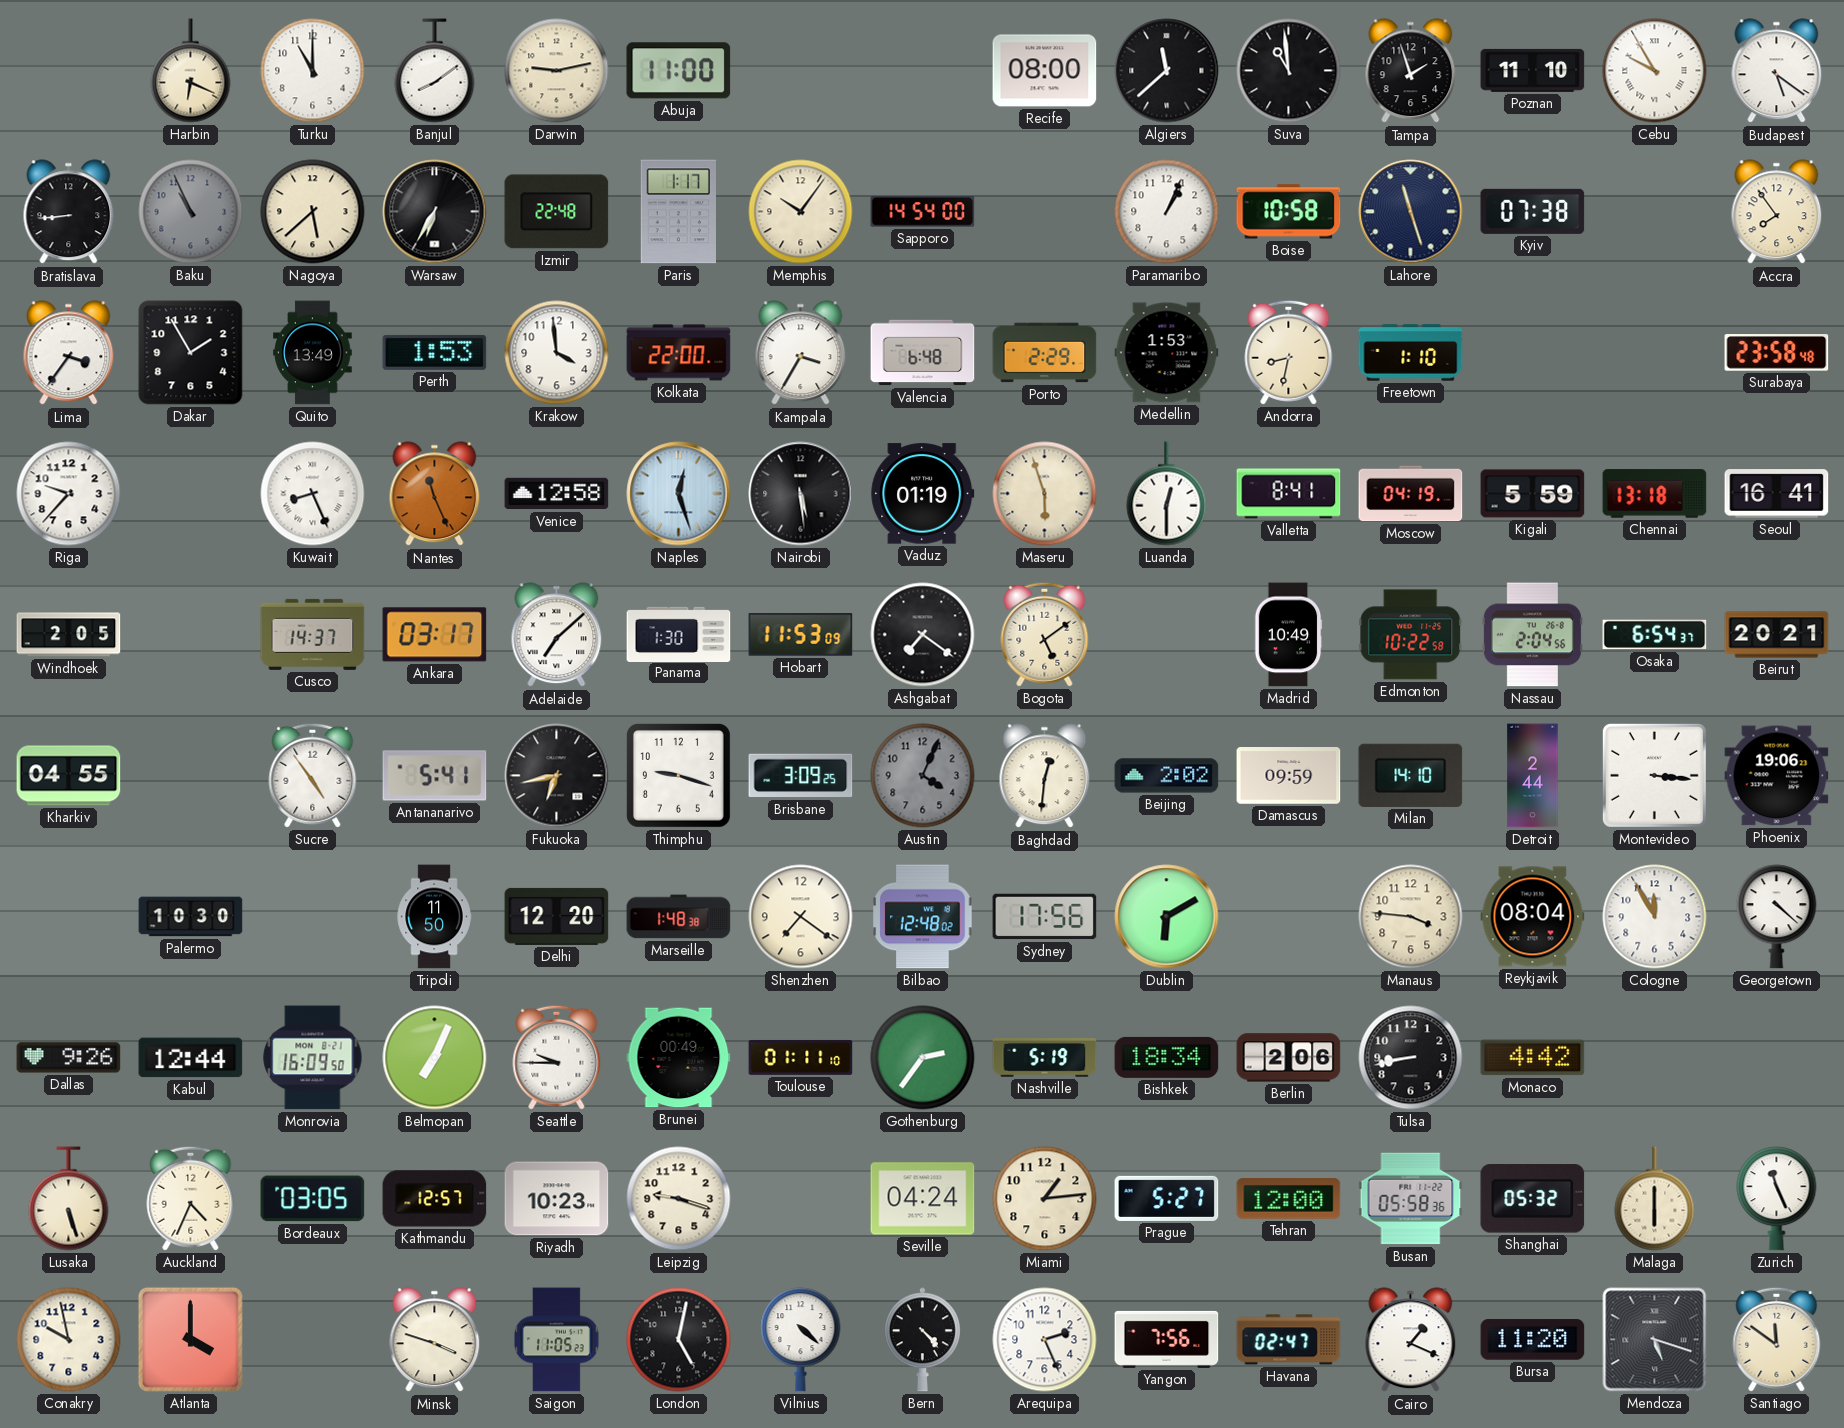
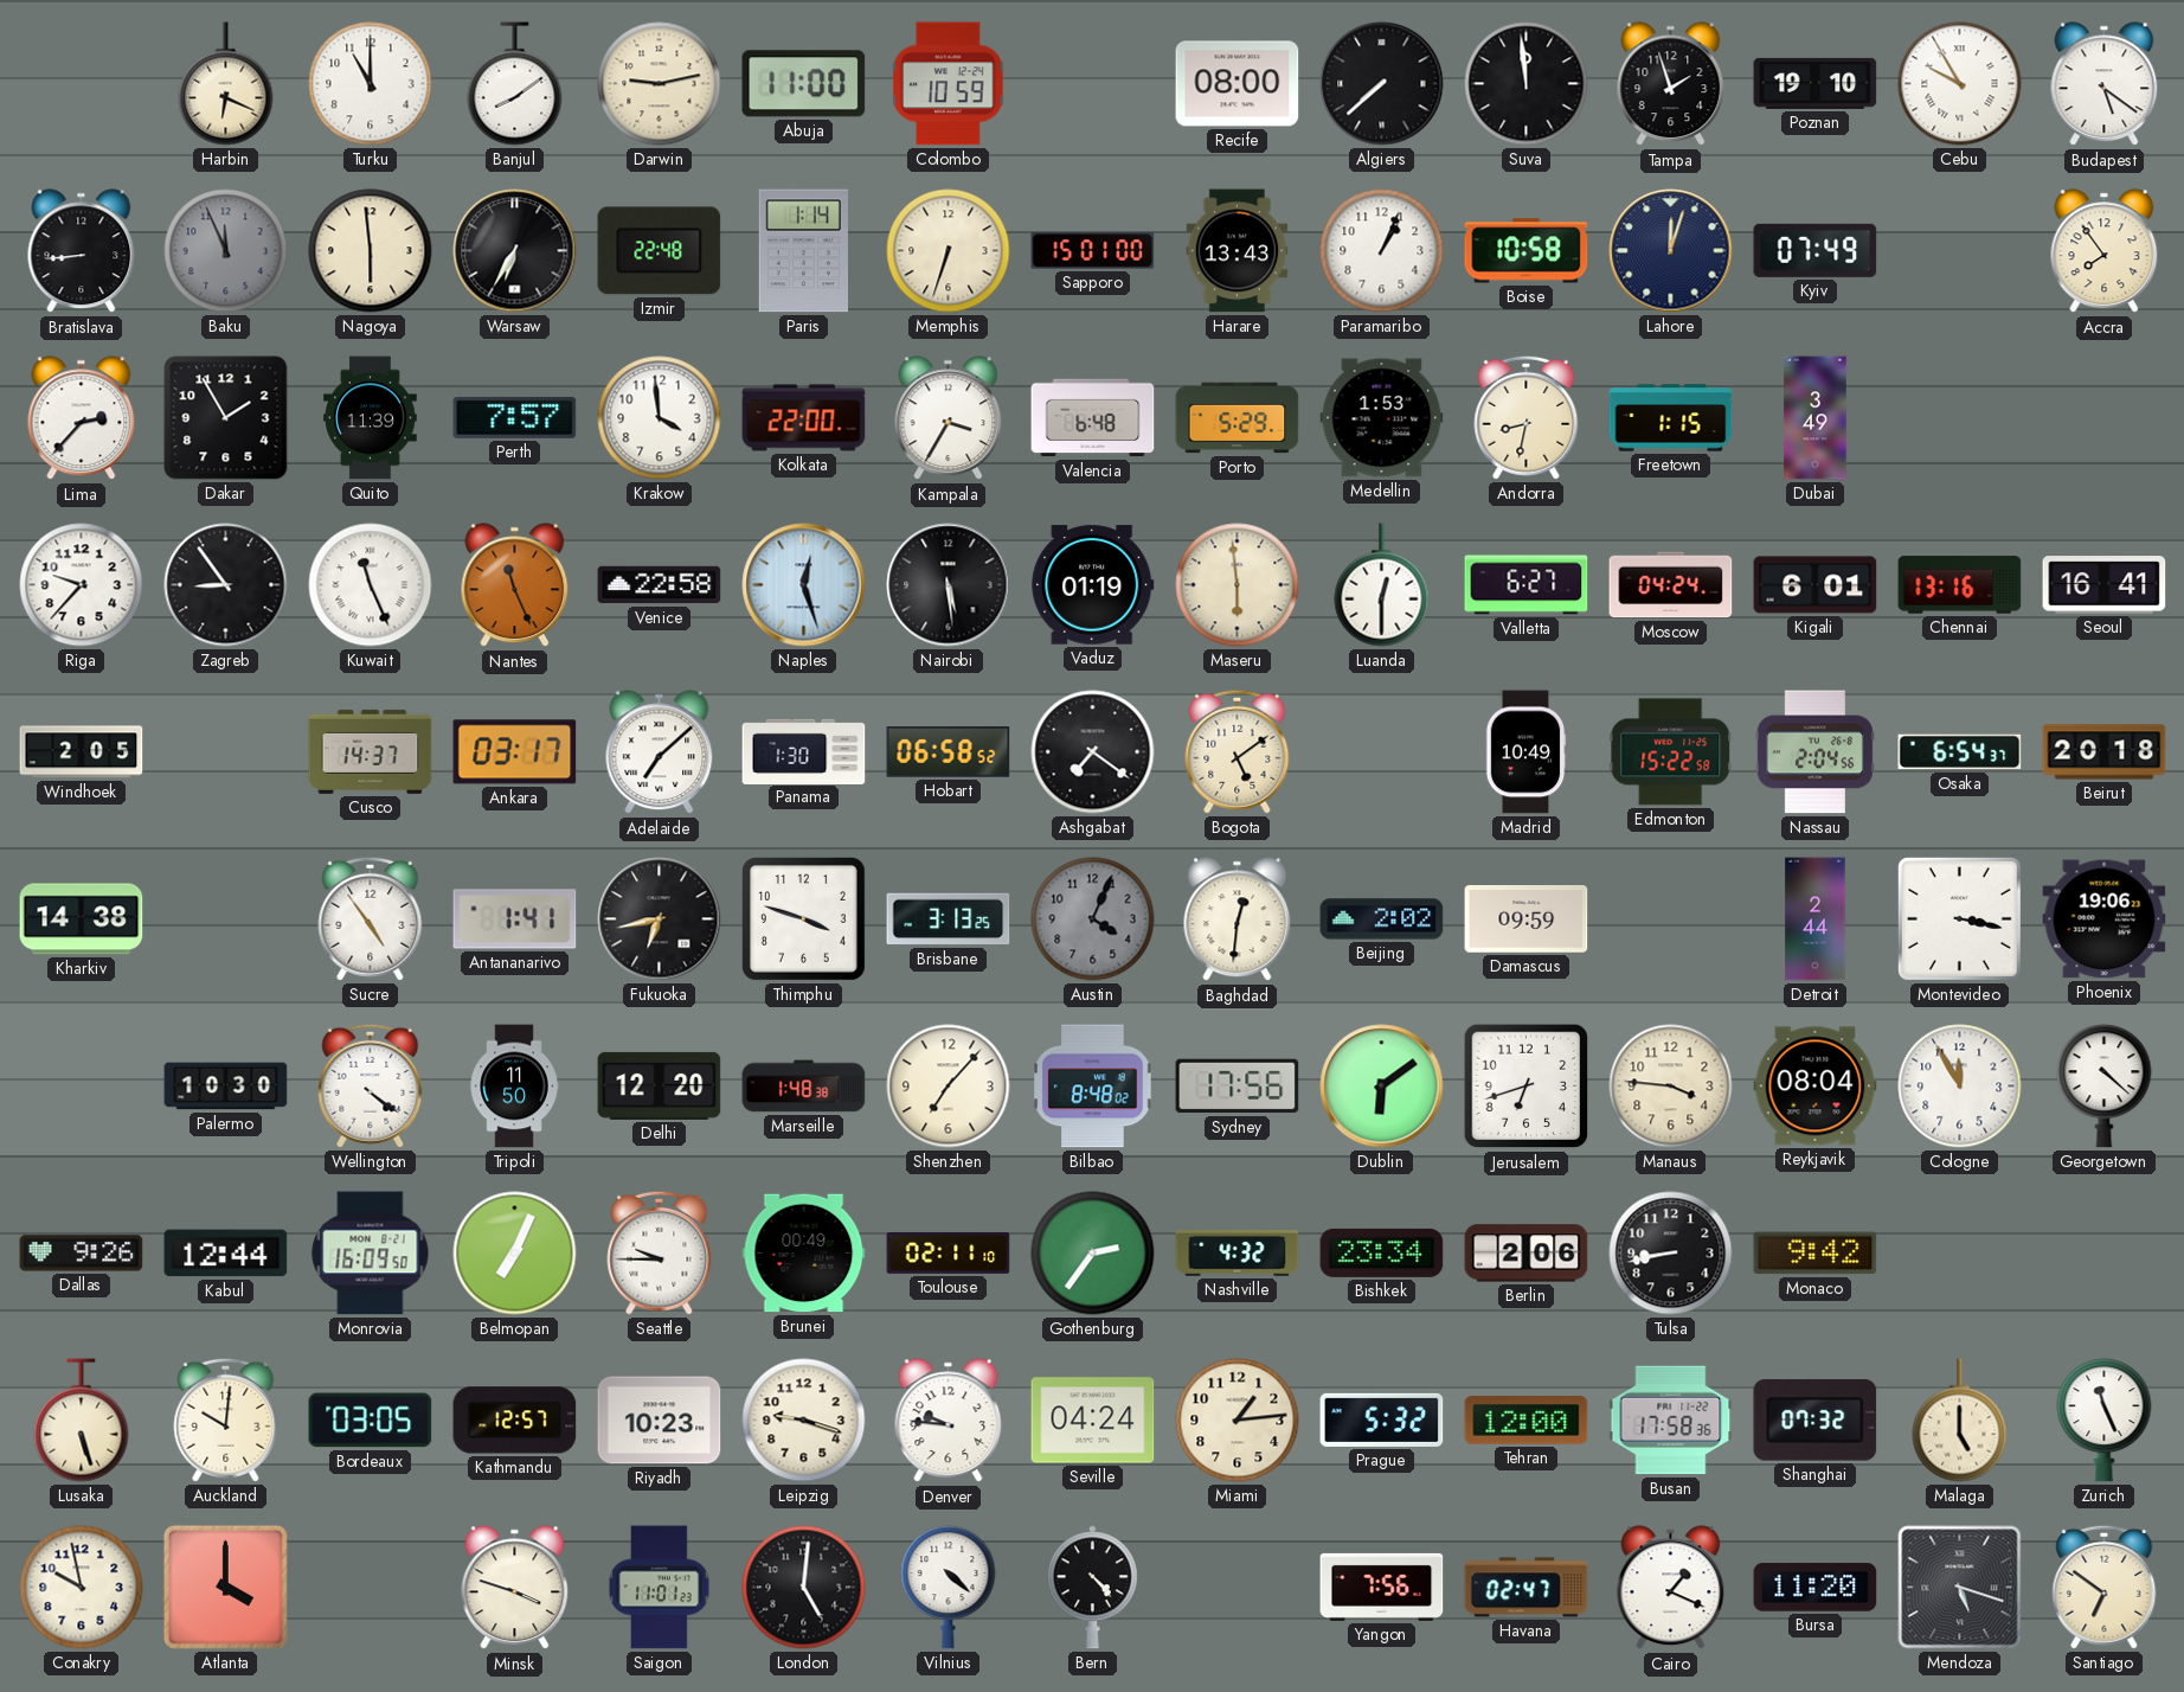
Colombo: none -> 10:59 (949, 84)
Algiers: 11:38 -> 7:38 (1382, 84)
Suva: 10:59 -> 11:59 (1527, 84)
Poznan: 11:10 -> 19:10 (1816, 83)
Baku: 10:56 -> 11:56 (226, 251)
Nagoya: 5:38 -> 5:59 (371, 251)
Paris: 1:17 -> 1:14 (803, 251)
Memphis: 10:06 -> 6:33 (949, 251)
Sapporo: 14:54 -> 15:01 (1093, 251)
Harare: none -> 13:43 (1238, 251)
Lahore: 11:27 -> 12:03 (1671, 251)
Kyiv: 07:38 -> 07:49 (1816, 250)
Lima: 3:36 -> 2:37 (82, 418)
Quito: 13:49 -> 11:39 (371, 418)
Perth: 1:53 -> 7:57 (515, 417)
Porto: 2:29 -> 5:29 (1238, 418)
Freetown: 1:10 -> 1:15 (1671, 418)
Dubai: none -> 3:49 (1816, 418)
Surabaya: 23:58 -> none (1777, 353)
Zagreb: none -> 8:54 (226, 585)
Kuwait: 8:26 -> 11:26 (371, 585)
Venice: 12:58 -> 22:58 (660, 585)
Maseru: 5:57 -> 5:59 (1238, 585)
Valletta: 8:41 -> 6:27 (1527, 585)
Moscow: 04:19 -> 04:24 (1671, 585)
Kigali: 5:59 -> 6:01 (1816, 585)
Chennai: 13:18 -> 13:16 (1960, 585)
Hobart: 11:53 -> 06:58 (949, 752)
Edmonton: 10:22 -> 15:22 (1671, 752)
Beirut: 20:21 -> 20:18 (2105, 752)
Kharkiv: 04:55 -> 14:38 (82, 919)
Antananarivo: 5:41 -> 1:41 (515, 919)
Thimphu: 9:18 -> 3:48 (803, 918)
Brisbane: 3:09 -> 3:13 (949, 919)
Milan: 14:10 -> none (1411, 775)
Montevideo: 3:16 -> 3:17 (1959, 918)
Wellington: none -> 4:21 (371, 1085)
Shenzhen: 7:21 -> 7:07 (949, 1087)
Bilbao: 12:48 -> 8:48 (1093, 1087)
Dublin: 6:10 -> 6:09 (1382, 1087)
Jerusalem: none -> 6:42 (1527, 1087)
Toulouse: 01:11 -> 02:11 (949, 1254)
Nashville: 5:19 -> 4:32 (1238, 1254)
Bishkek: 18:34 -> 23:34 (1382, 1252)
Monaco: 4:42 -> 9:42 (1816, 1254)
Auckland: 4:34 -> 10:01 (226, 1419)
Denver: none -> 9:46 (949, 1421)
Prague: 5:27 -> 5:32 (1382, 1419)
Busan: 05:58 -> 17:58 (1671, 1421)
Shanghai: 05:32 -> 07:32 (1816, 1421)
Malaga: 6:00 -> 5:00 (1960, 1421)
Saigon: 11:05 -> 11:01 (660, 1588)
London: 5:02 -> 5:01 (804, 1588)
Arequipa: 2:26 -> none (1045, 1340)
Santiago: 11:51 -> 6:51 (2105, 1587)
